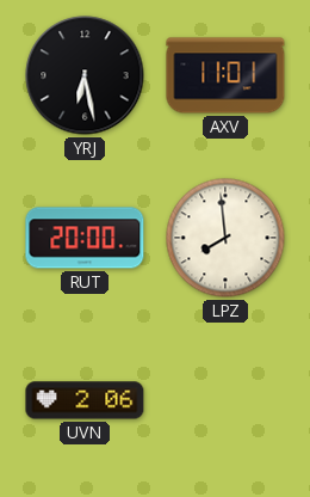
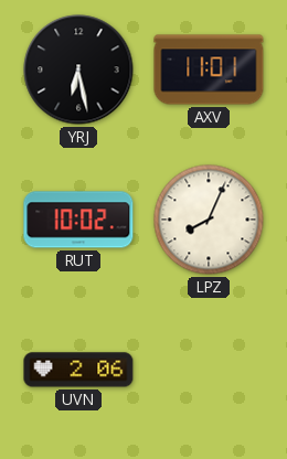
RUT: 20:00 -> 10:02 (78, 220)
LPZ: 7:59 -> 8:04 (209, 220)
